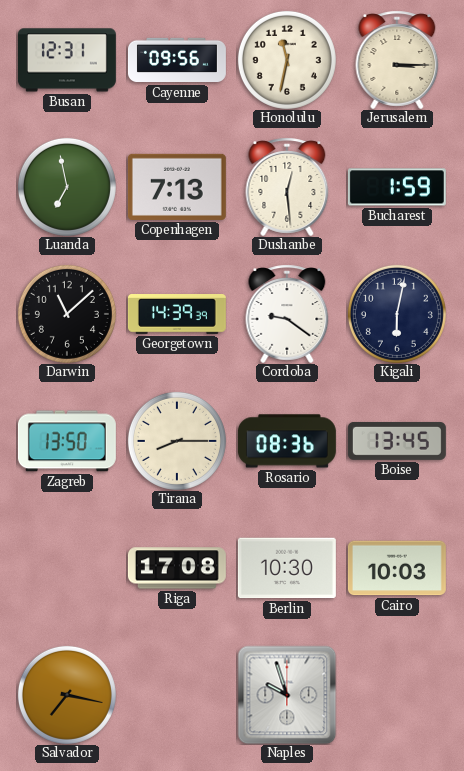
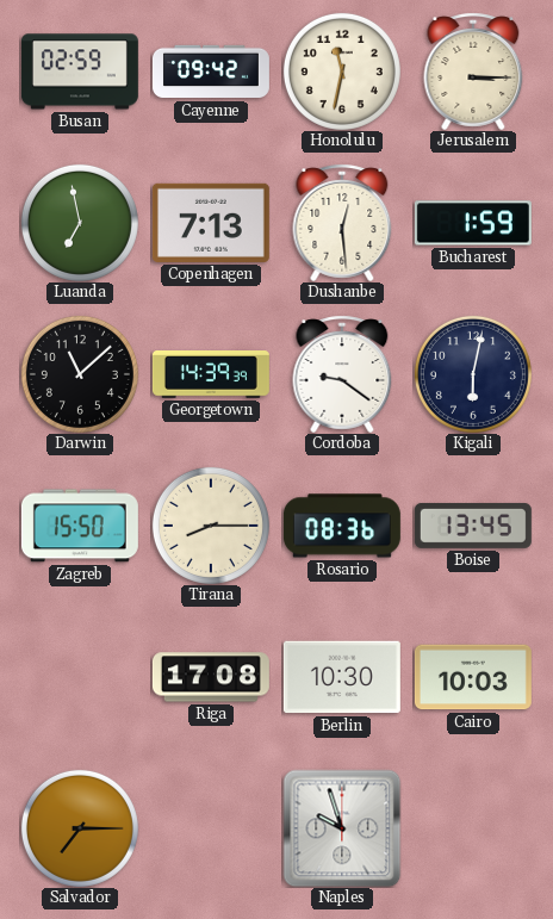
Busan: 12:31 -> 02:59 (80, 72)
Cayenne: 09:56 -> 09:42 (211, 72)
Zagreb: 13:50 -> 15:50 (80, 526)
Salvador: 7:17 -> 7:15 (80, 828)
